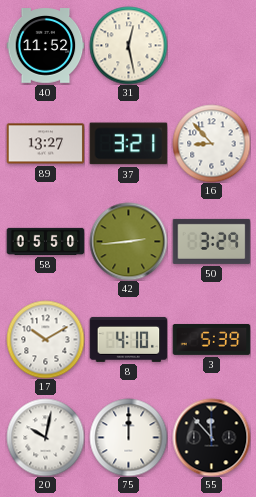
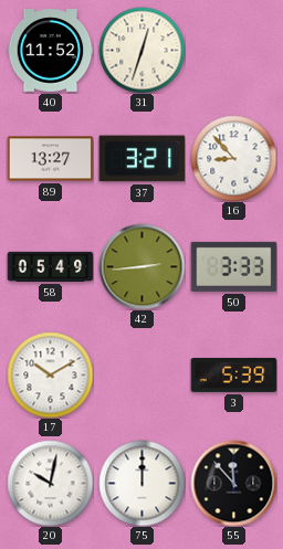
31: 12:28 -> 12:33 (141, 50)
58: 05:50 -> 05:49 (50, 266)
50: 3:29 -> 3:33 (233, 266)
8: 4:10 -> none (128, 339)
